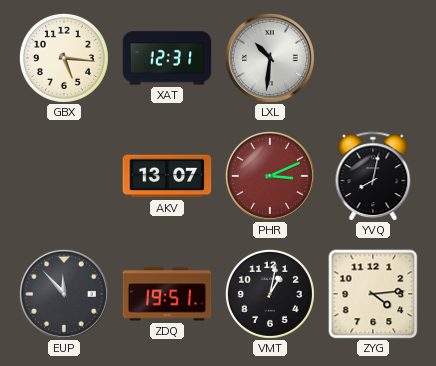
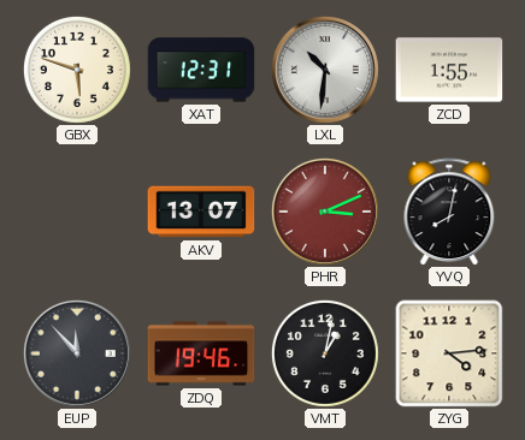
GBX: 5:16 -> 5:48 (77, 70)
ZCD: none -> 1:55 (449, 70)
ZDQ: 19:51 -> 19:46 (201, 353)
